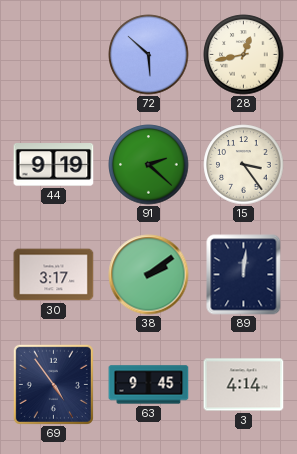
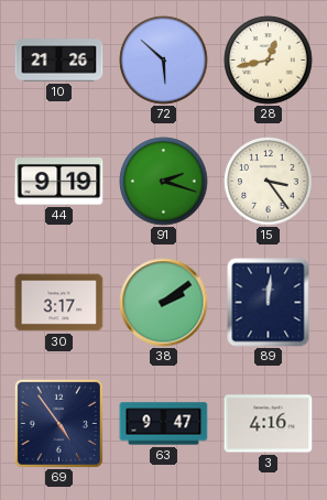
10: none -> 21:26 (59, 61)
91: 2:22 -> 2:18 (164, 182)
63: 9:45 -> 9:47 (164, 424)
3: 4:14 -> 4:16 (269, 424)
